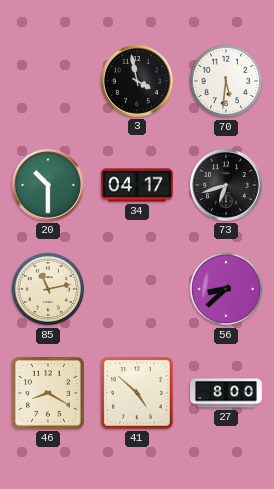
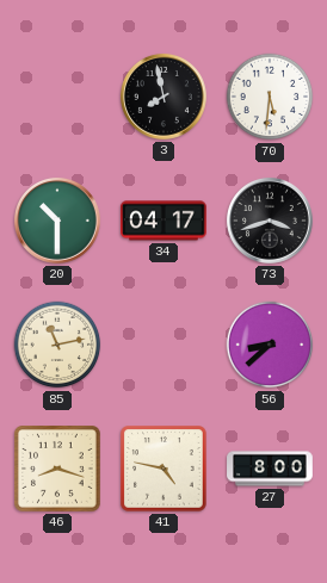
3: 3:58 -> 7:58 (163, 97)
73: 6:42 -> 3:42 (270, 221)
46: 8:20 -> 8:18 (58, 470)
41: 4:52 -> 4:47 (165, 470)
